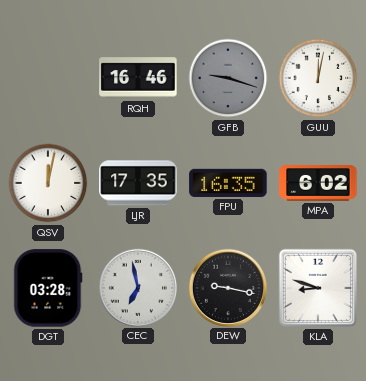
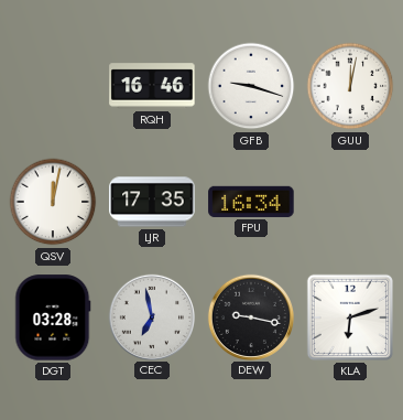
GFB dial: grey -> white (251, 86)
FPU: 16:35 -> 16:34 (251, 202)
MPA: 6:02 -> none (318, 183)
KLA: 8:48 -> 6:12 (350, 317)
